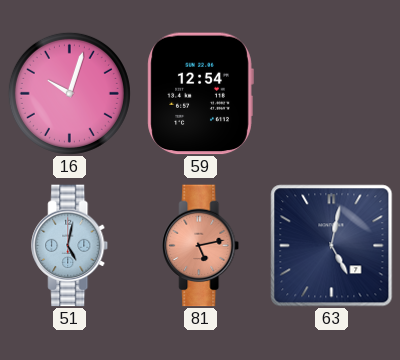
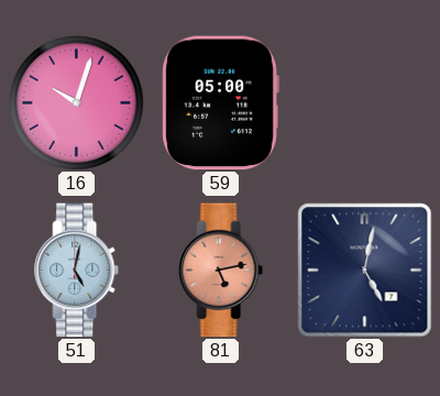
59: 12:54 -> 05:00 (220, 103)
